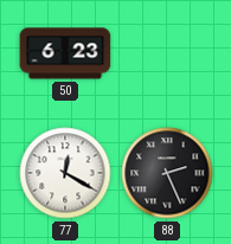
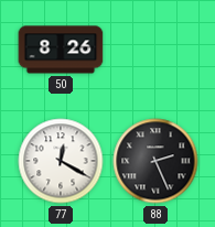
50: 6:23 -> 8:26 (61, 50)
